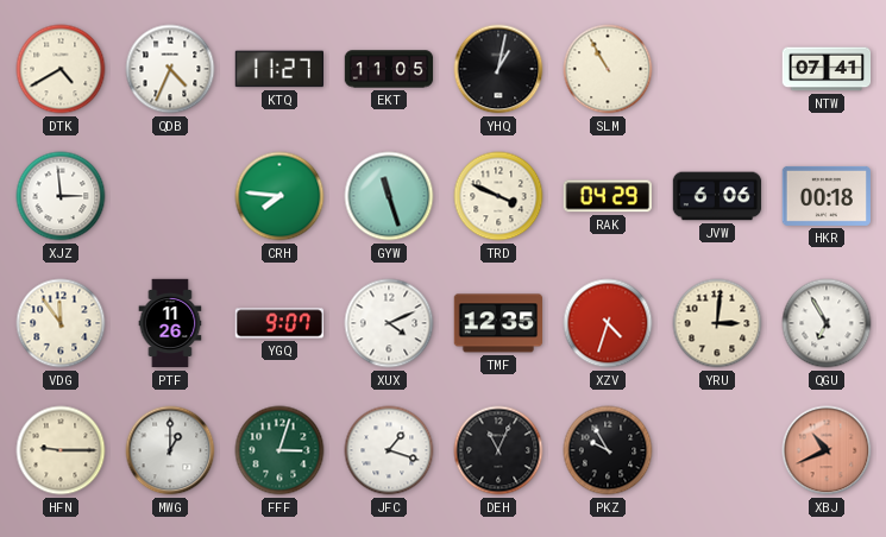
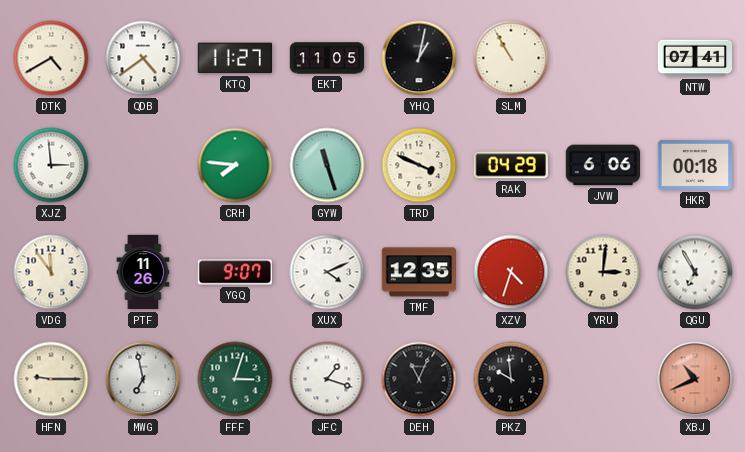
QDB: 4:34 -> 4:39 (143, 58)
MWG: 1:00 -> 6:58 (143, 379)
PKZ: 9:55 -> 9:59 (511, 379)
